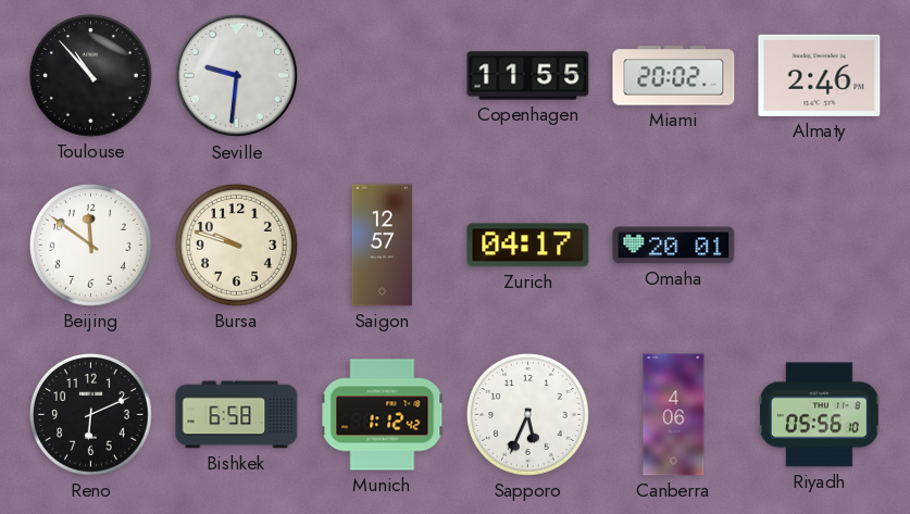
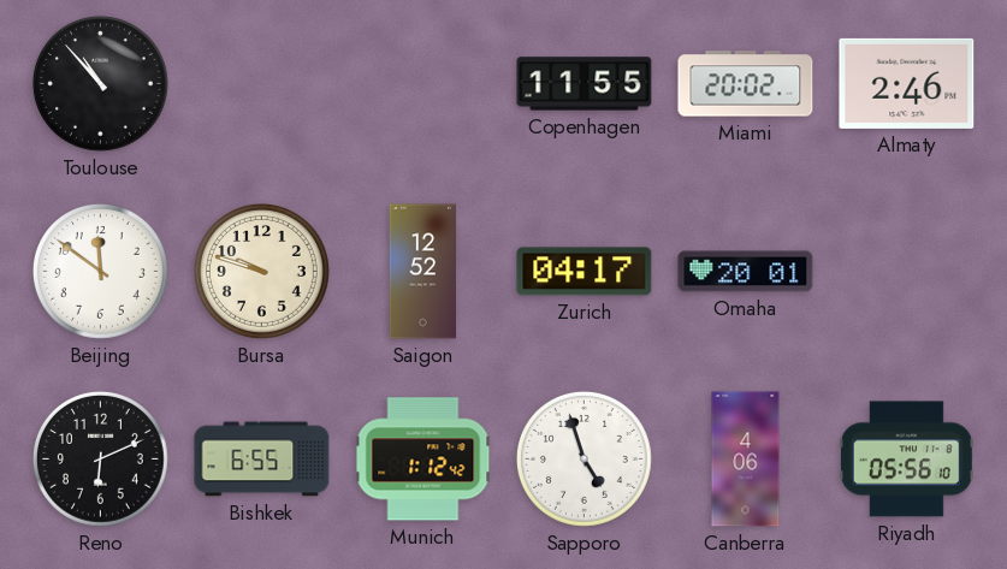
Seville: 9:31 -> none (237, 76)
Saigon: 12:57 -> 12:52 (422, 272)
Bishkek: 6:58 -> 6:55 (262, 460)
Sapporo: 5:34 -> 4:57 (584, 458)
